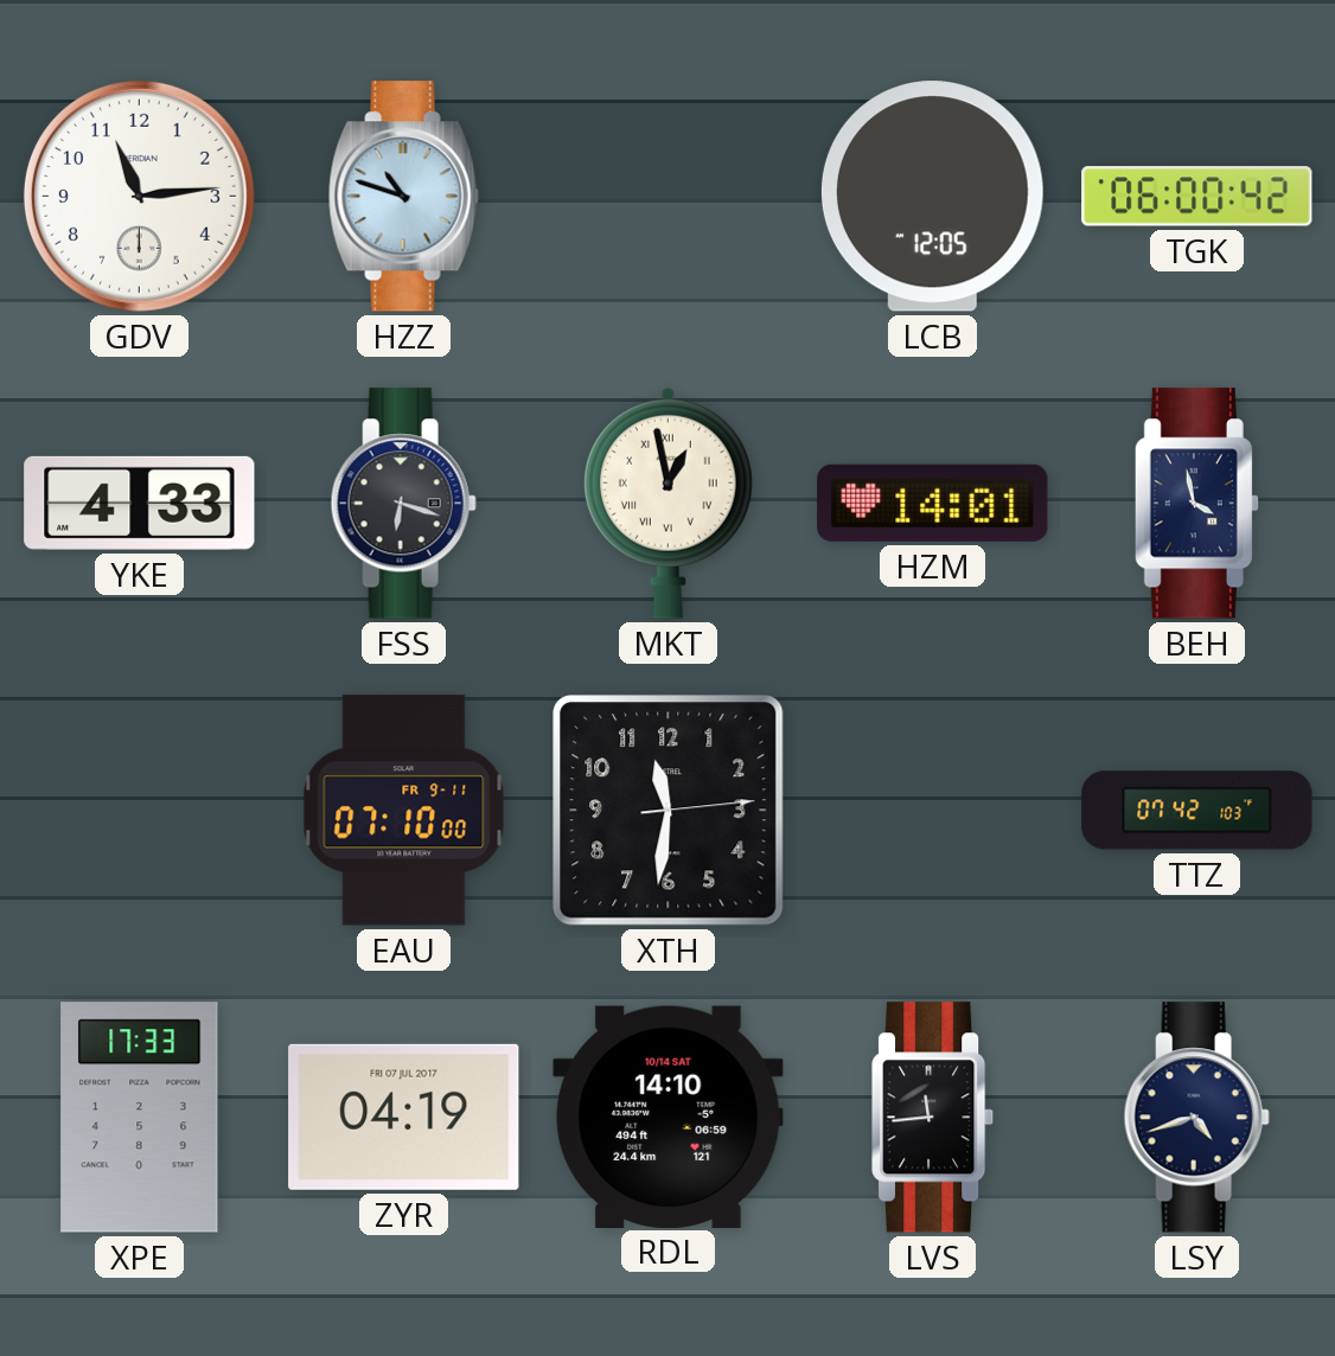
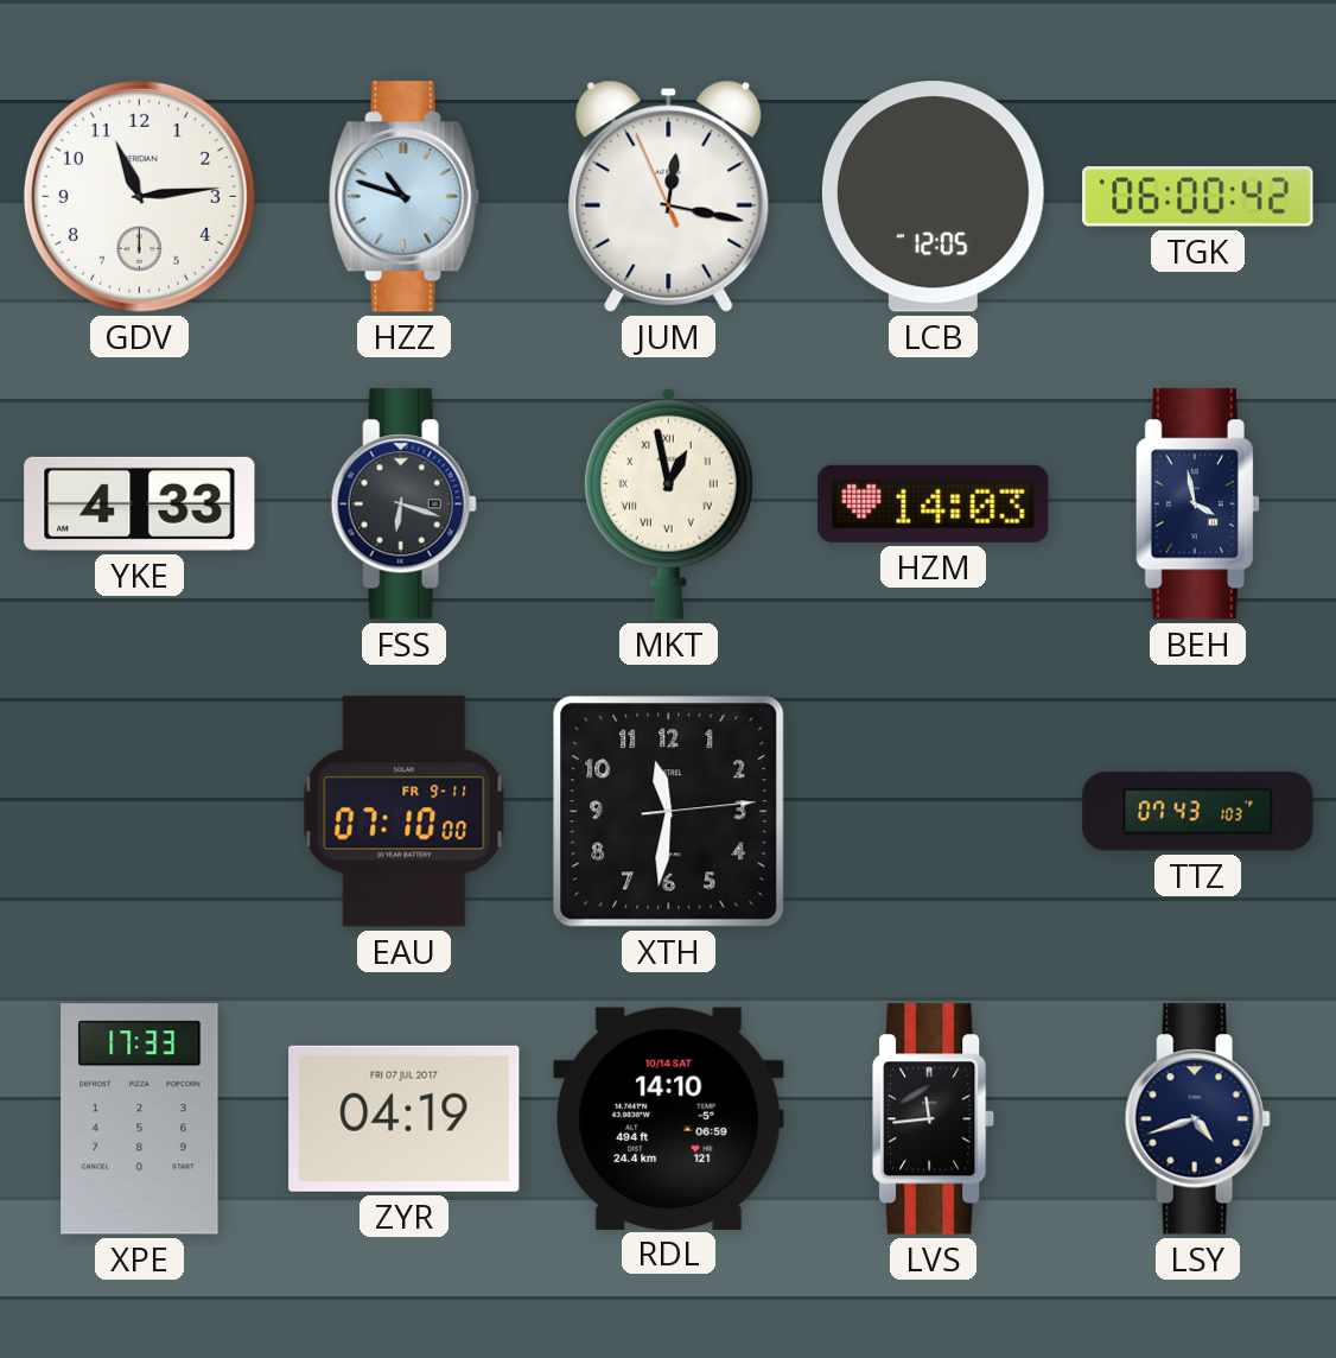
JUM: none -> 12:16 (669, 196)
HZM: 14:01 -> 14:03 (934, 503)
TTZ: 07:42 -> 07:43 (1198, 812)
